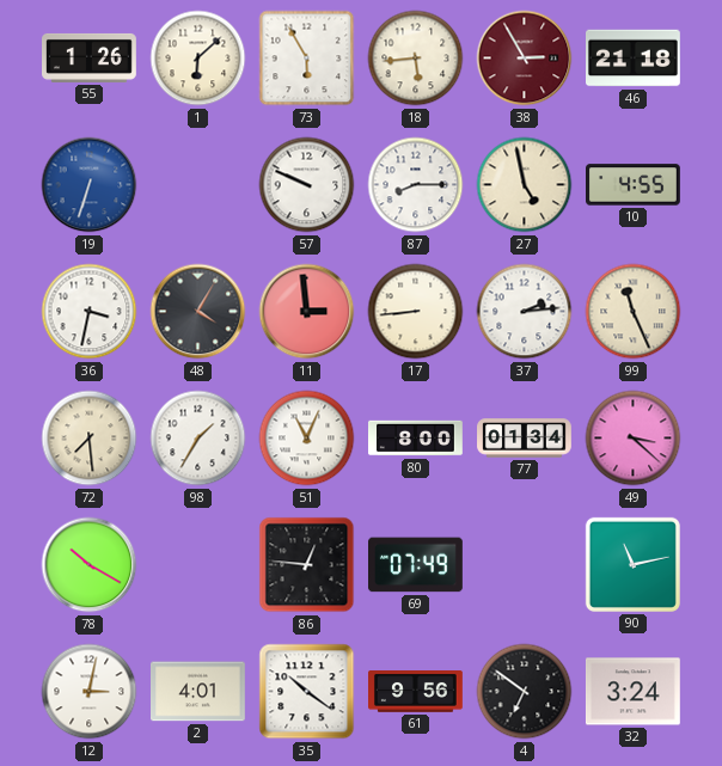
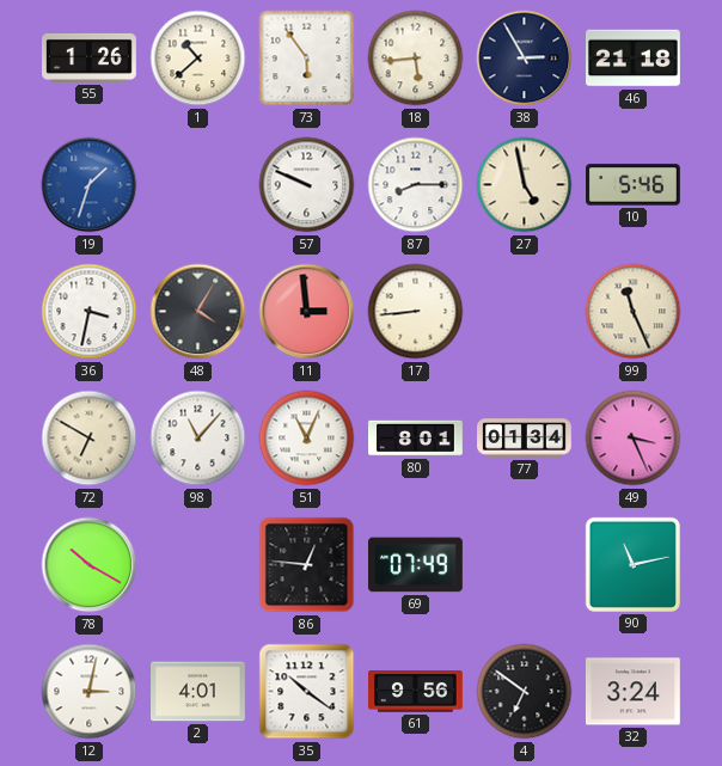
1: 6:08 -> 10:38 (198, 59)
73: 5:55 -> 5:54 (307, 59)
38 dial: burgundy -> navy (525, 59)
19: 6:33 -> 1:33 (90, 185)
10: 4:55 -> 5:46 (634, 185)
37: 2:14 -> none (525, 312)
72: 7:29 -> 6:50 (90, 439)
98: 1:35 -> 11:07 (198, 439)
80: 8:00 -> 8:01 (416, 439)
49: 3:22 -> 3:26 (634, 439)
